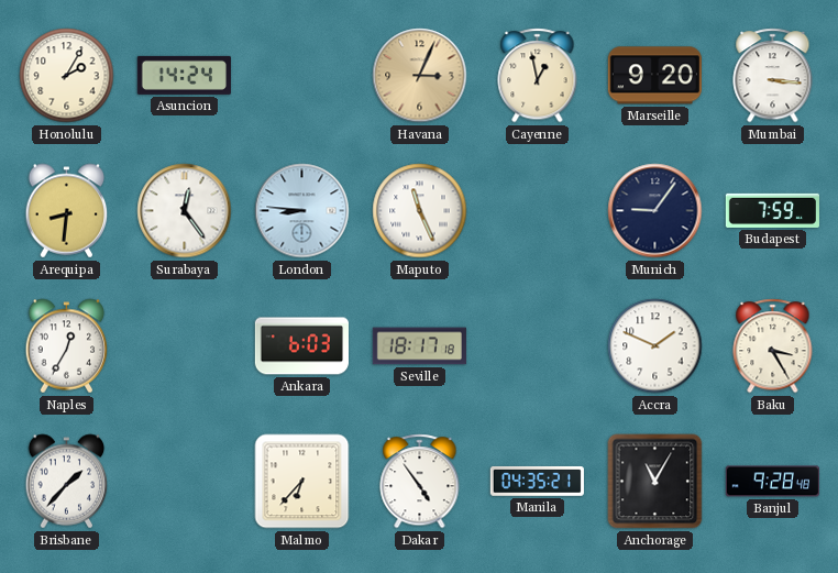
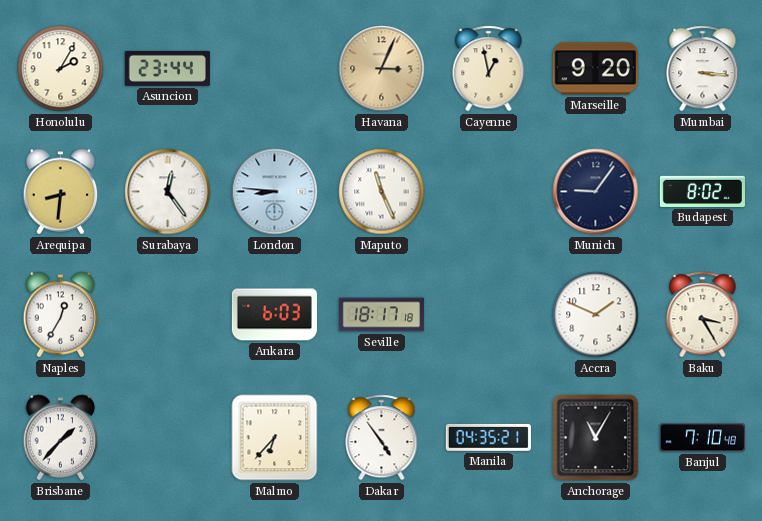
Asuncion: 14:24 -> 23:44 (167, 68)
Budapest: 7:59 -> 8:02 (702, 191)
Banjul: 9:28 -> 7:10 (702, 438)
